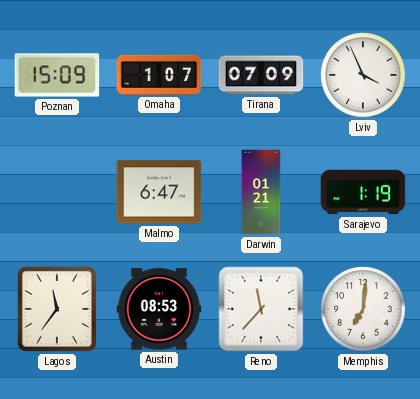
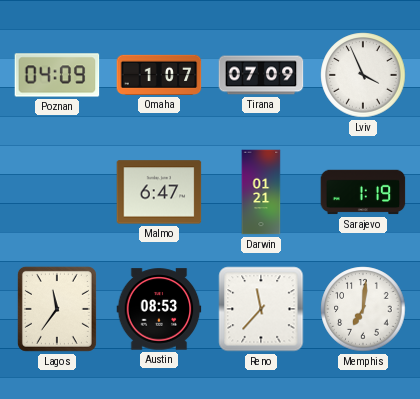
Poznan: 15:09 -> 04:09 (57, 75)
